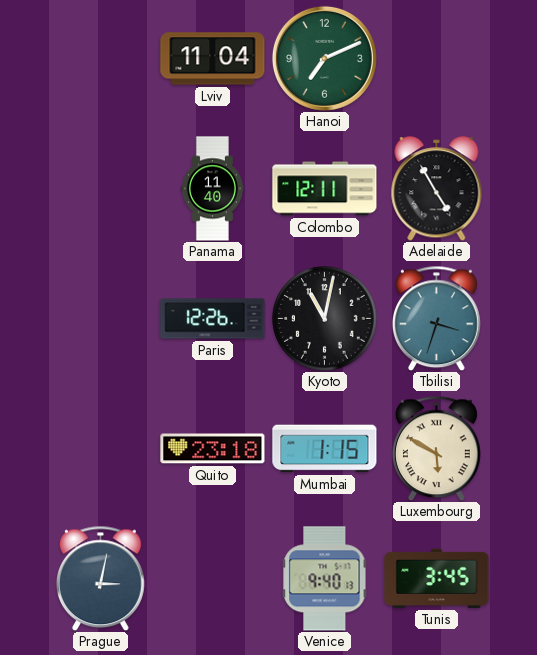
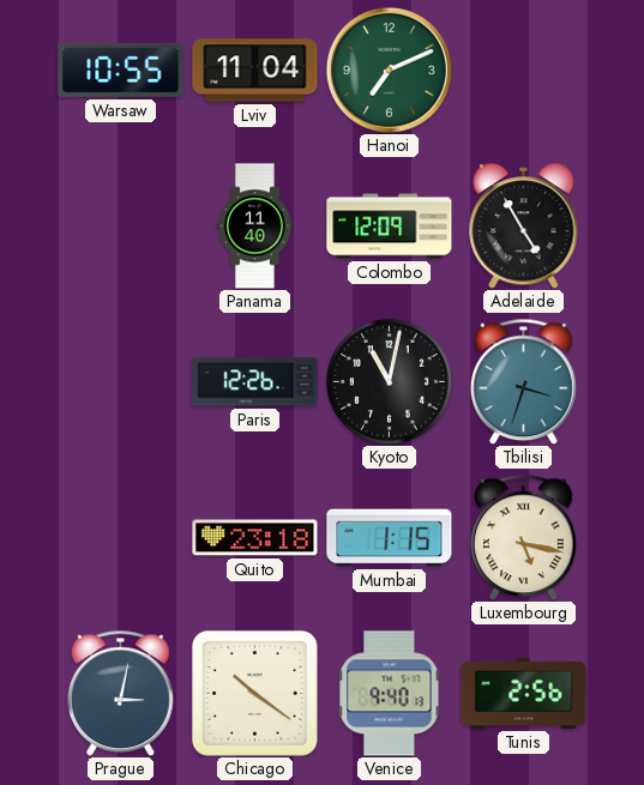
Warsaw: none -> 10:55 (121, 70)
Colombo: 12:11 -> 12:09 (390, 227)
Luxembourg: 5:50 -> 5:17 (524, 537)
Chicago: none -> 10:21 (254, 693)
Tunis: 3:45 -> 2:56 (524, 693)
